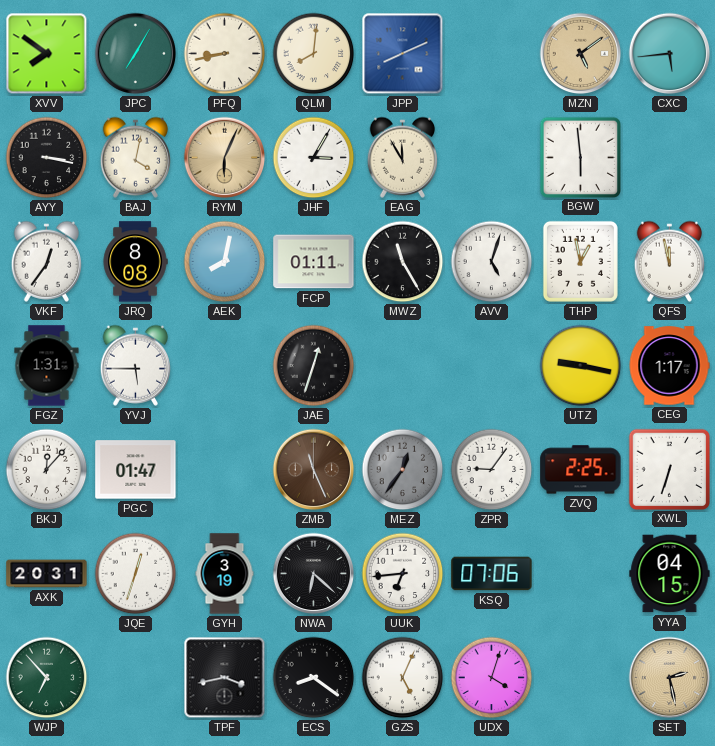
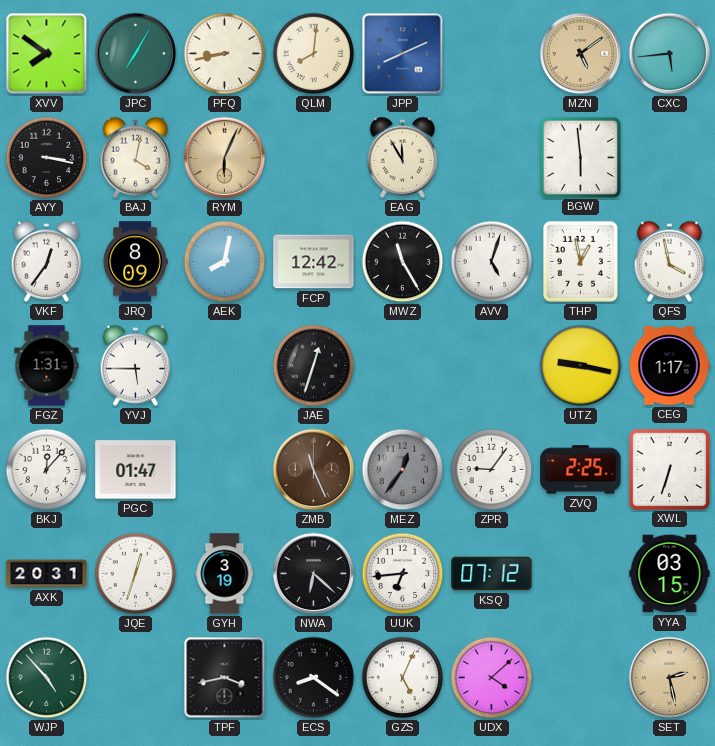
JHF: 3:05 -> none (314, 158)
JRQ: 8:08 -> 8:09 (135, 262)
FCP: 01:11 -> 12:42 (314, 262)
QFS: 11:58 -> 3:58 (670, 261)
KSQ: 07:06 -> 07:12 (492, 574)
YYA: 04:15 -> 03:15 (670, 574)
WJP: 6:53 -> 4:53 (47, 678)
UDX: 4:03 -> 4:08 (492, 678)
